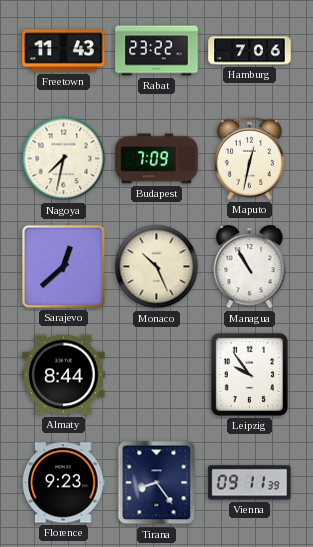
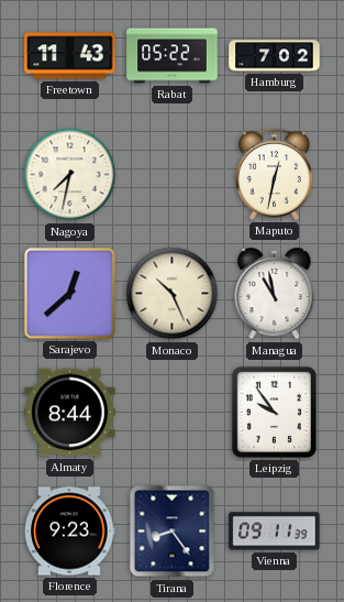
Rabat: 23:22 -> 05:22 (173, 56)
Hamburg: 7:06 -> 7:02 (275, 56)
Budapest: 7:09 -> none (157, 159)
Managua: 10:55 -> 10:58 (275, 294)
